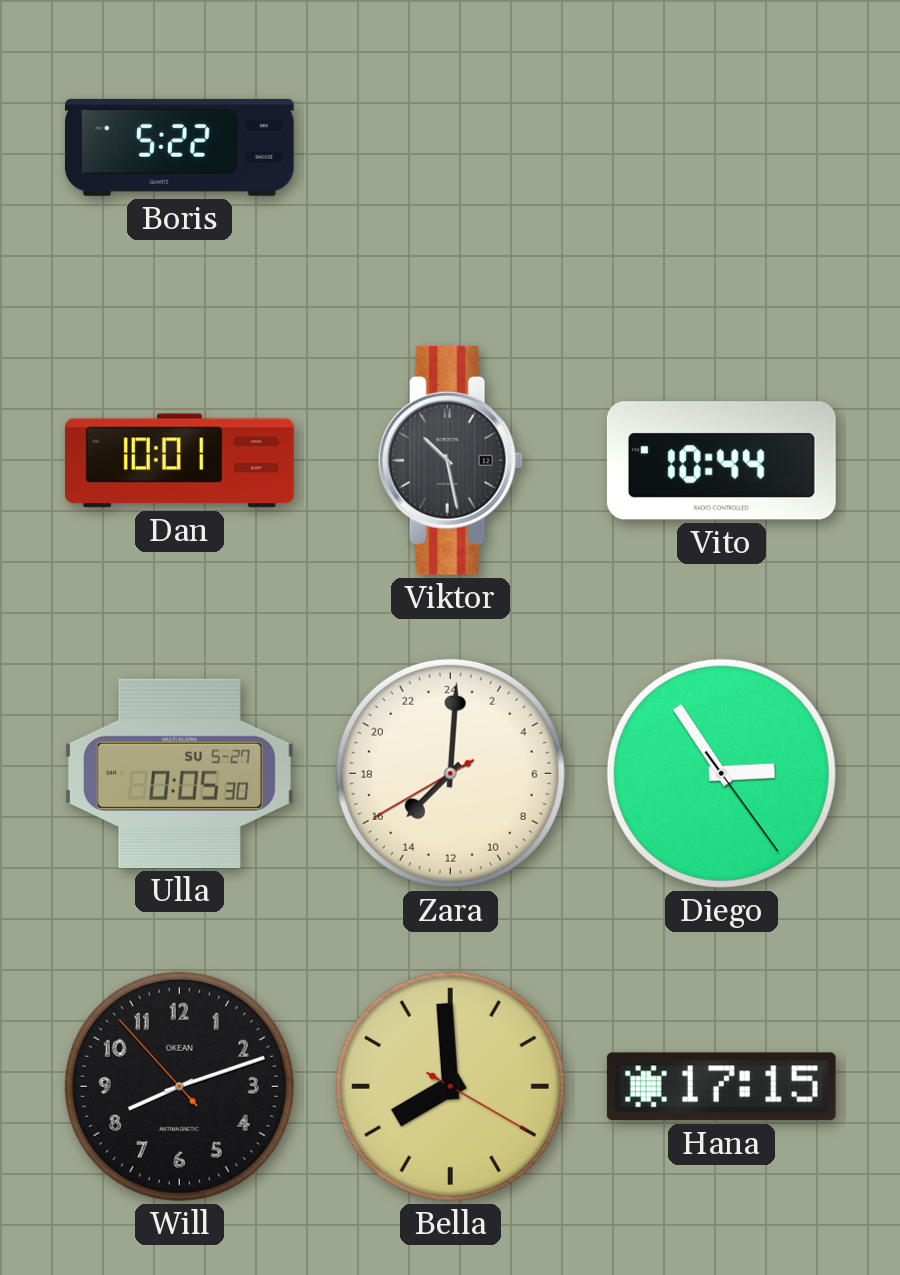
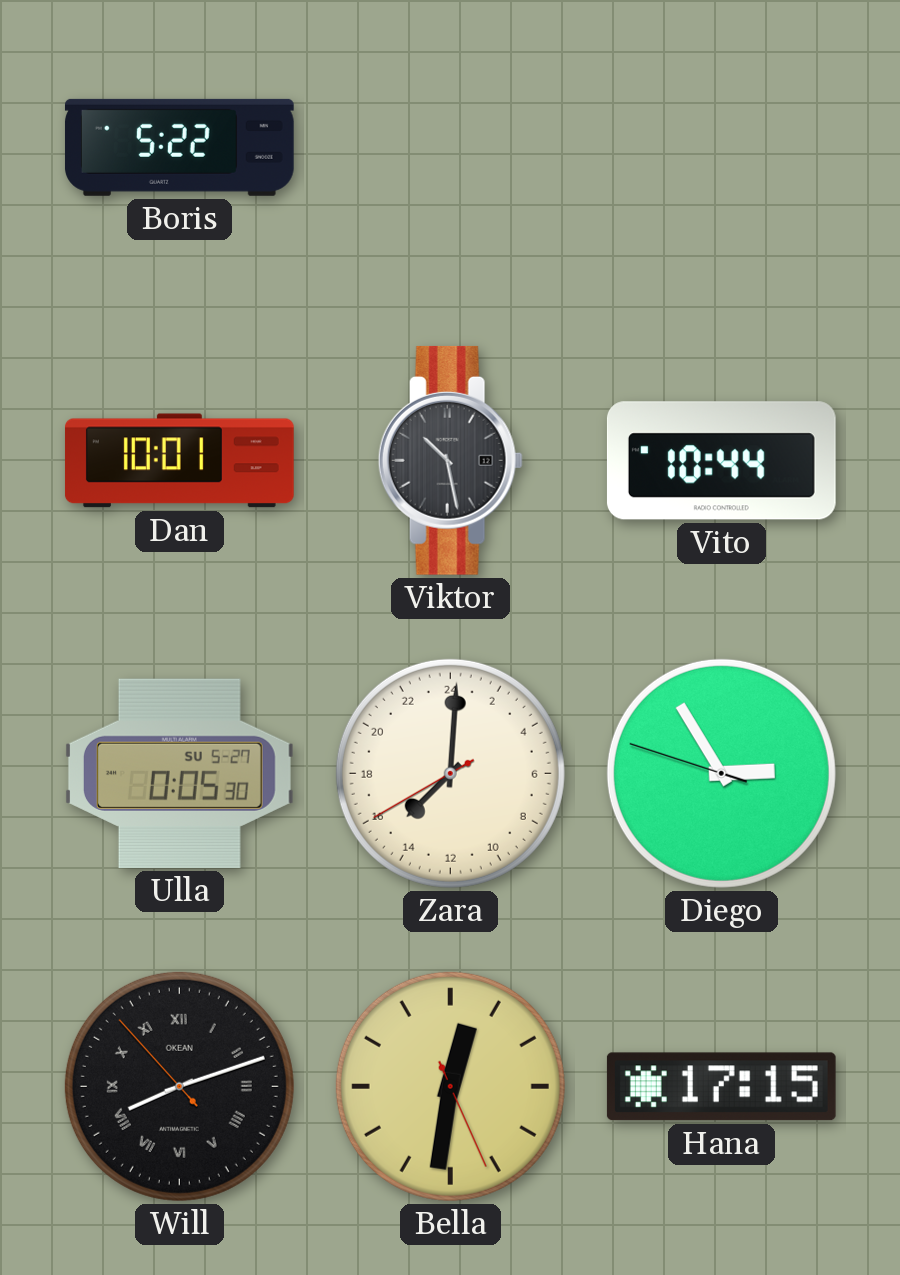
Diego: 2:54:24 -> 2:54:48 (721, 773)
Will numerals: Arabic -> Roman (179, 1086)
Bella: 7:59 -> 12:31 (450, 1086)
